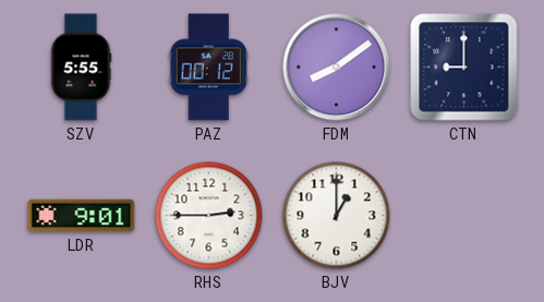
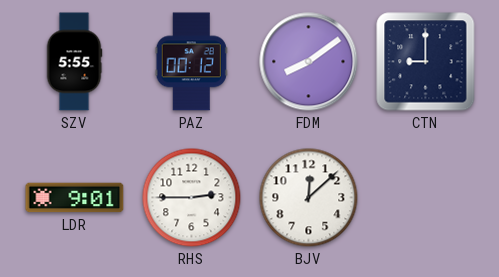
BJV: 1:00 -> 12:08 (309, 198)
